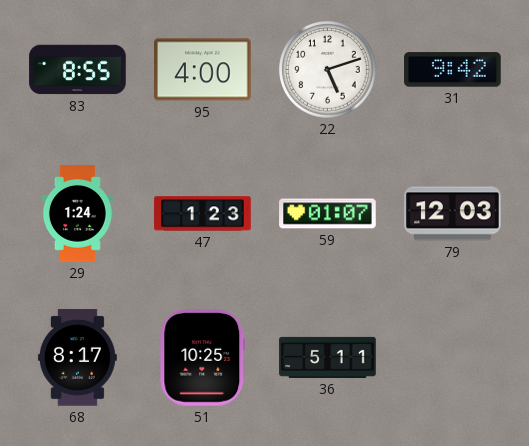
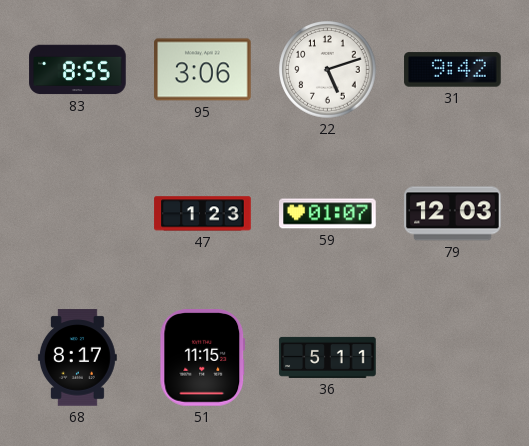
95: 4:00 -> 3:06 (203, 70)
29: 1:24 -> none (77, 214)
51: 10:25 -> 11:15 (203, 358)
